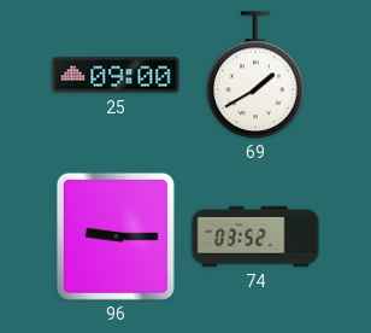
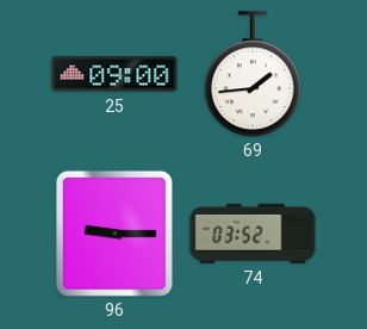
69: 1:40 -> 1:44 (253, 74)
